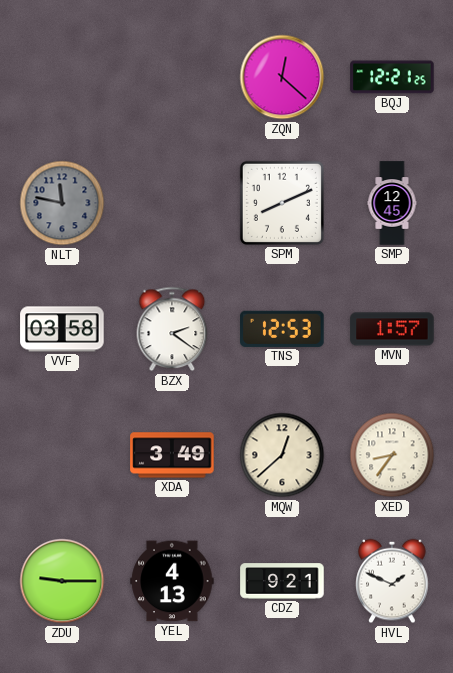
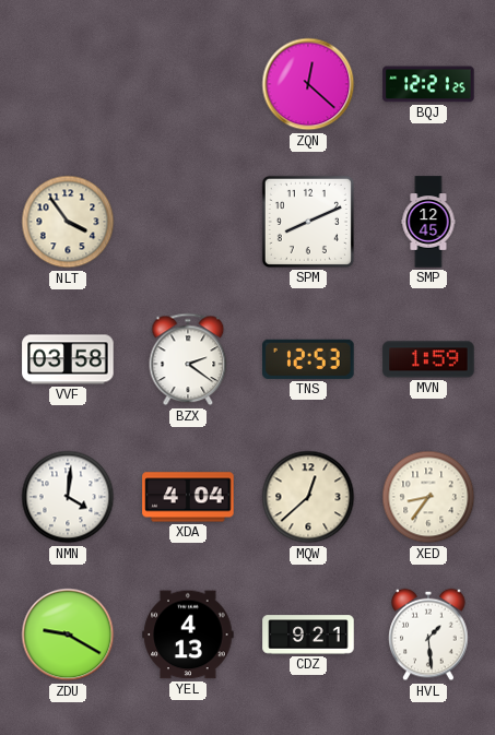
NLT: 11:47 -> 3:54 (68, 222)
NLT dial: grey -> cream (68, 222)
MVN: 1:57 -> 1:59 (428, 359)
NMN: none -> 4:01 (68, 497)
XDA: 3:49 -> 4:04 (188, 497)
ZDU: 9:15 -> 9:20 (68, 635)
HVL: 1:49 -> 1:29 (428, 635)
